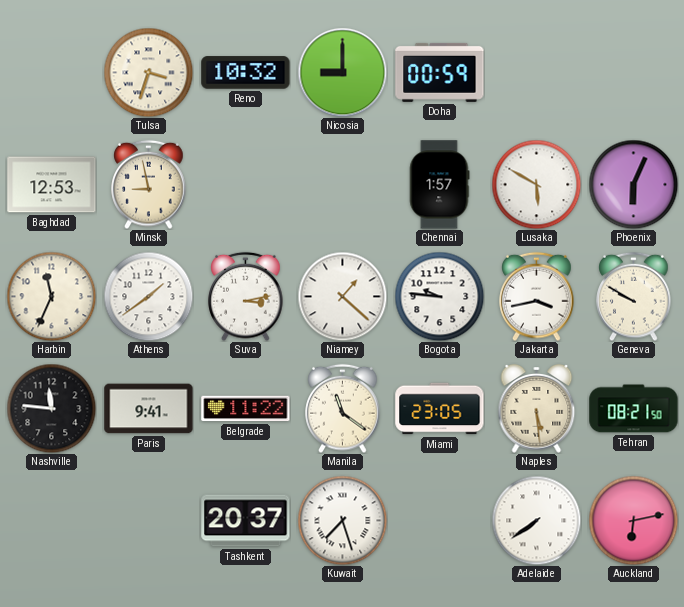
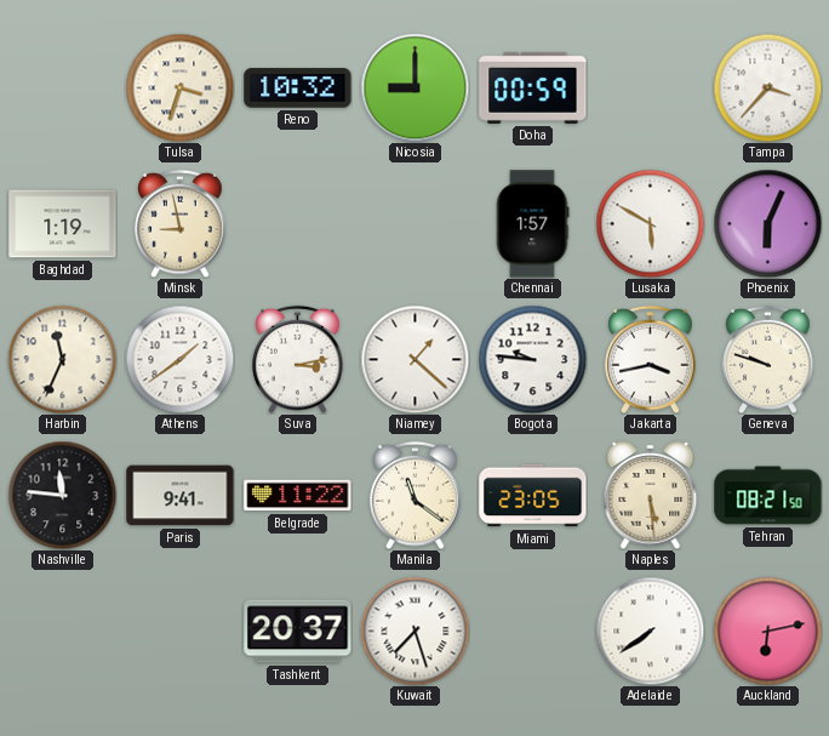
Tampa: none -> 3:37 (767, 87)
Baghdad: 12:53 -> 1:19 (63, 224)
Geneva: 9:50 -> 9:48 (768, 359)
